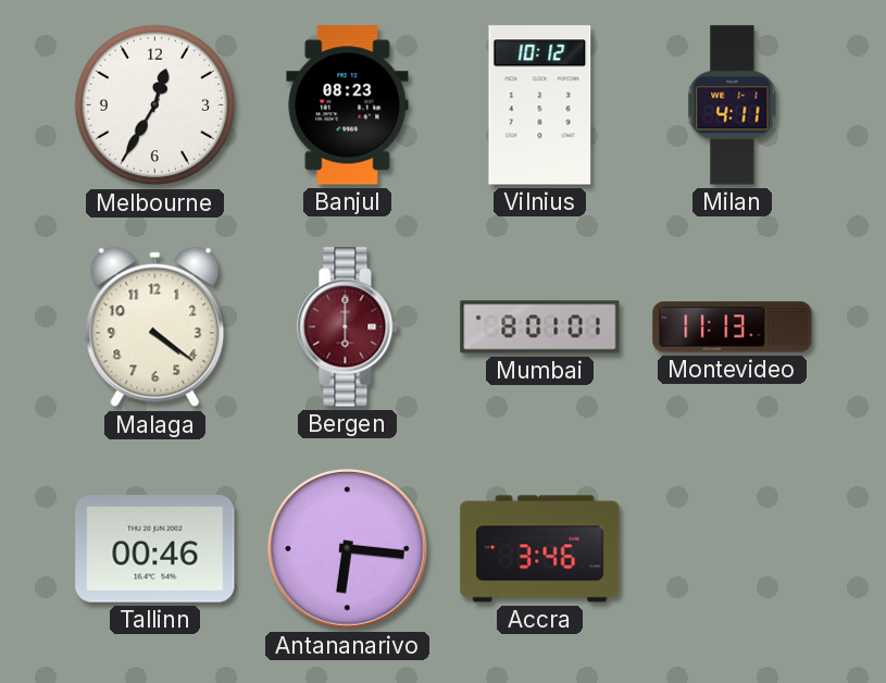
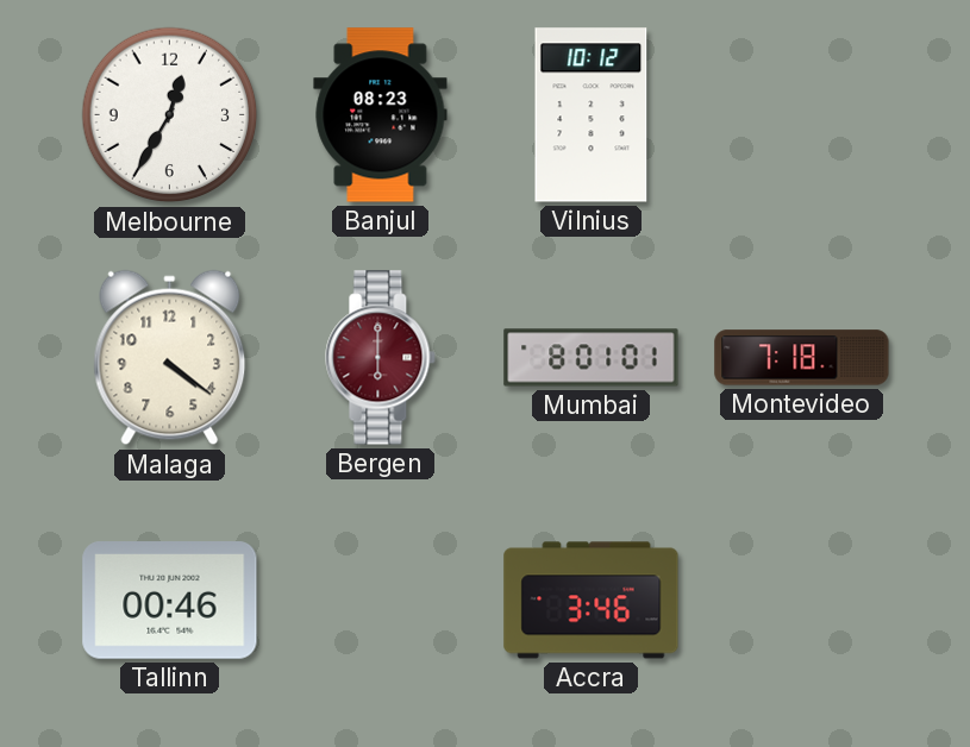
Milan: 4:11 -> none (733, 105)
Montevideo: 11:13 -> 7:18 (802, 358)
Antananarivo: 6:16 -> none (347, 548)
